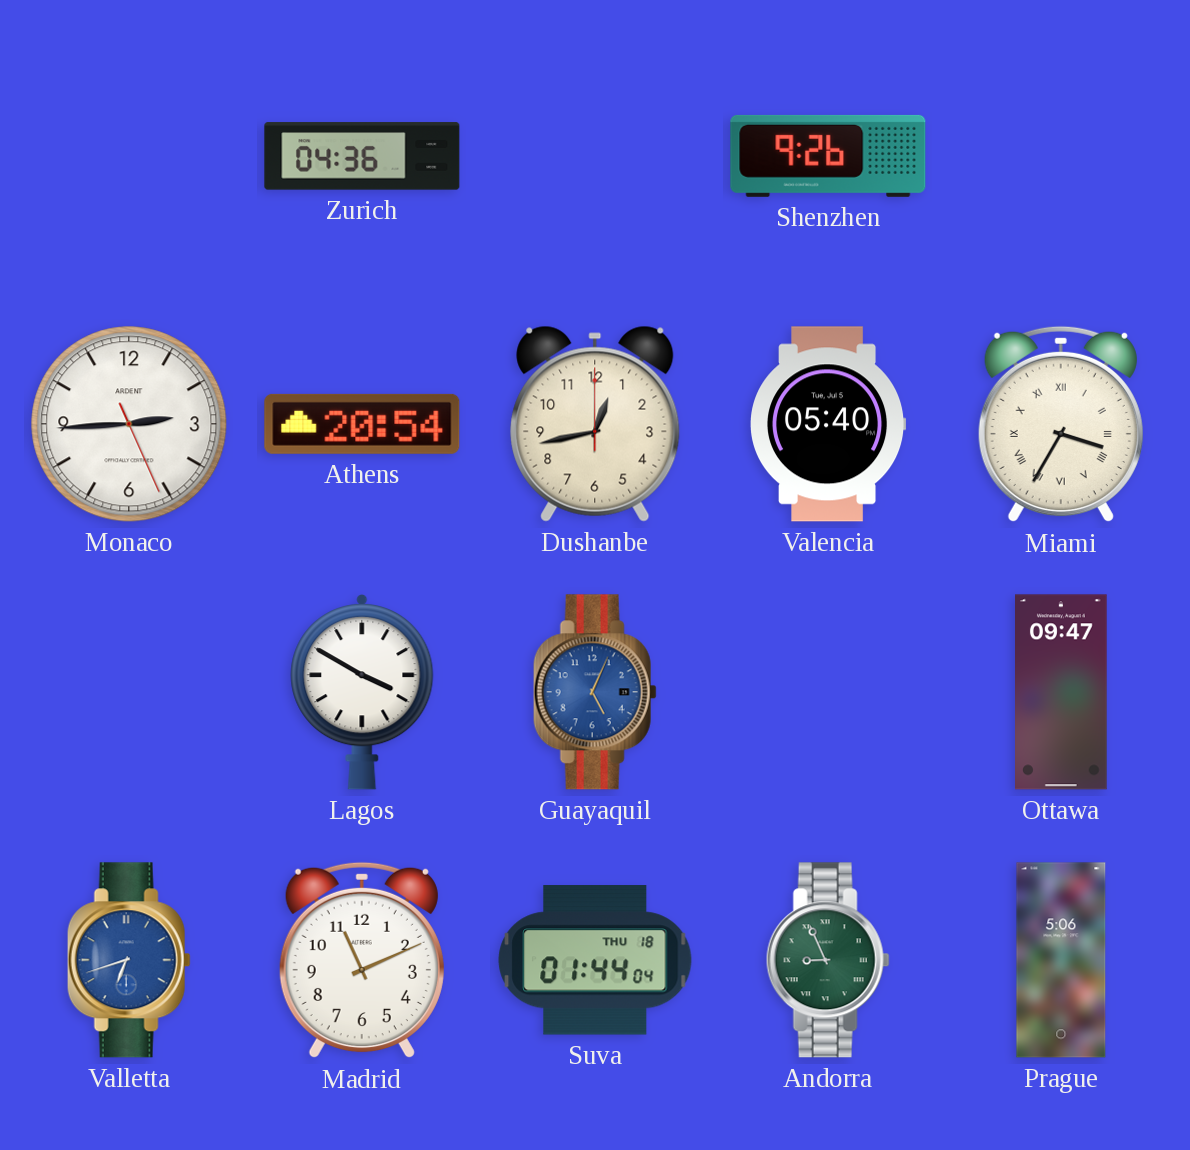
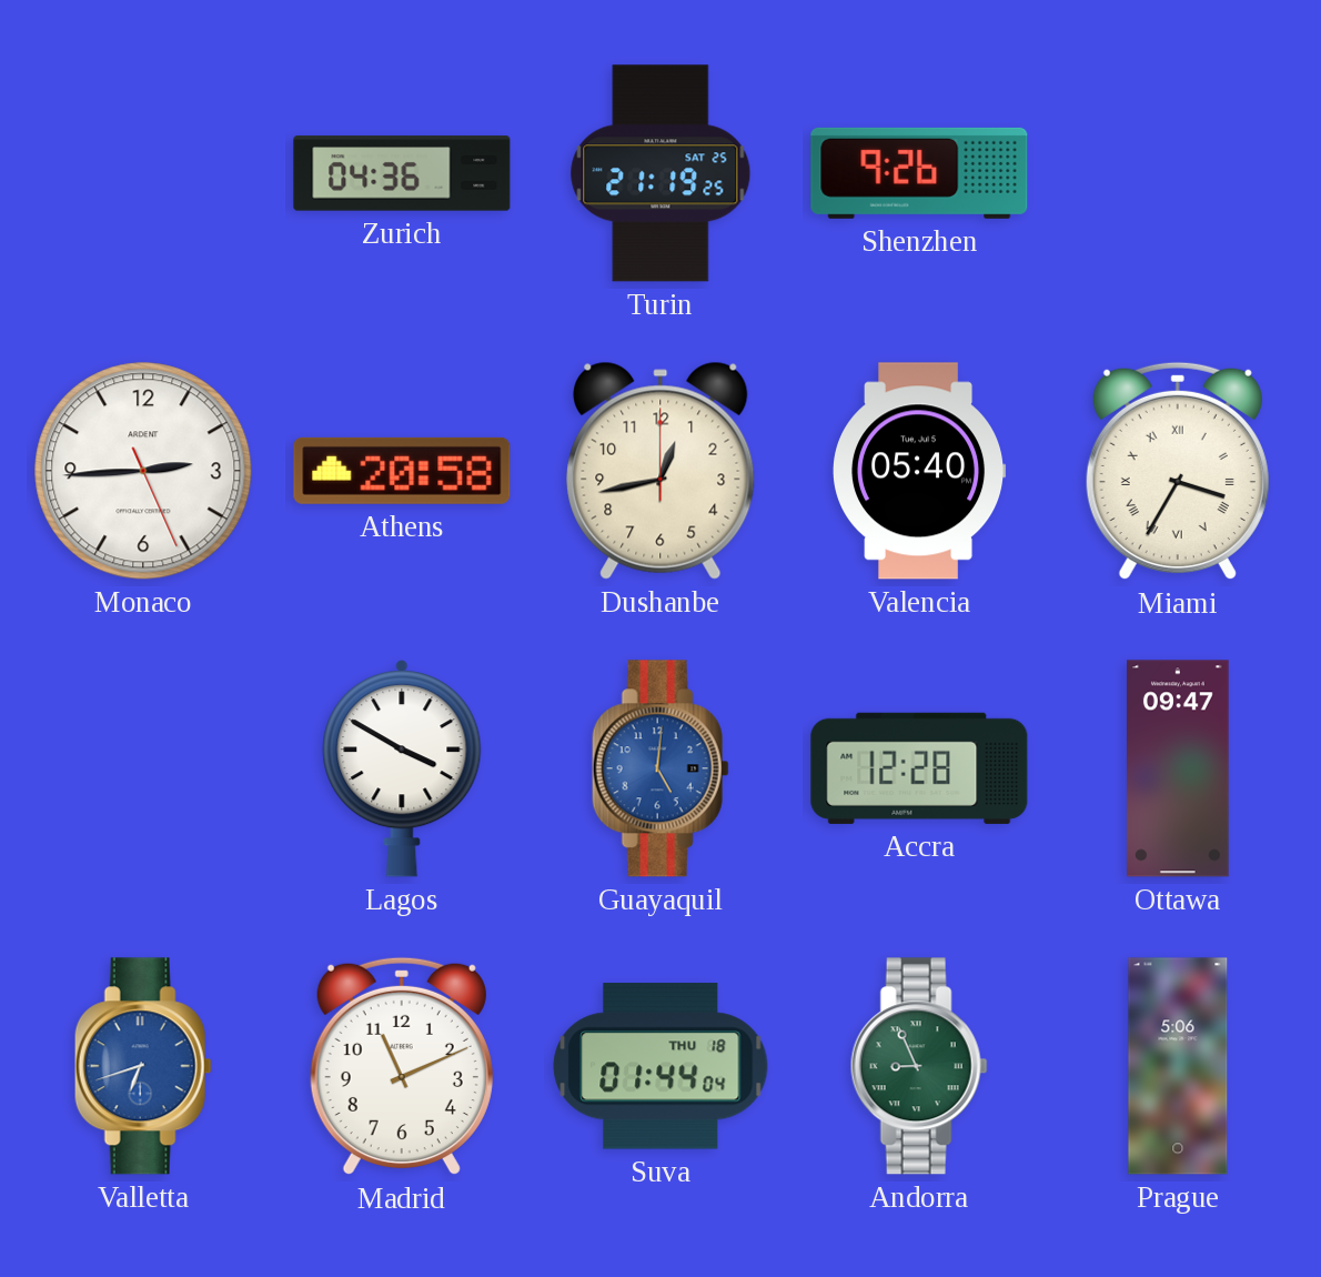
Turin: none -> 21:19 (660, 173)
Athens: 20:54 -> 20:58 (402, 471)
Guayaquil: 5:04 -> 5:01 (660, 768)
Accra: none -> 12:28 (919, 768)
